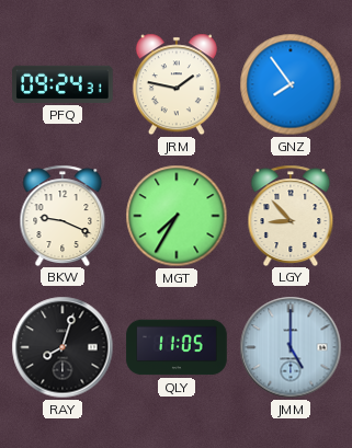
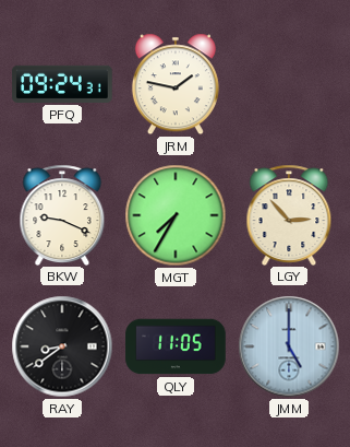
GNZ: 7:54 -> none (291, 84)
LGY: 8:53 -> 2:53 (289, 214)
RAY: 8:03 -> 8:39 (62, 346)
